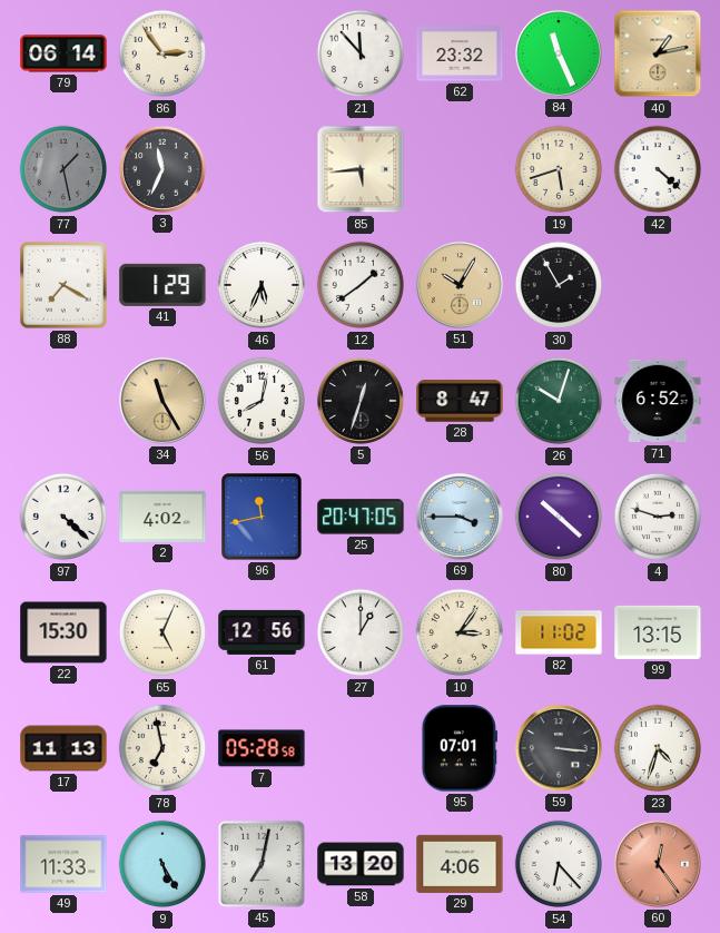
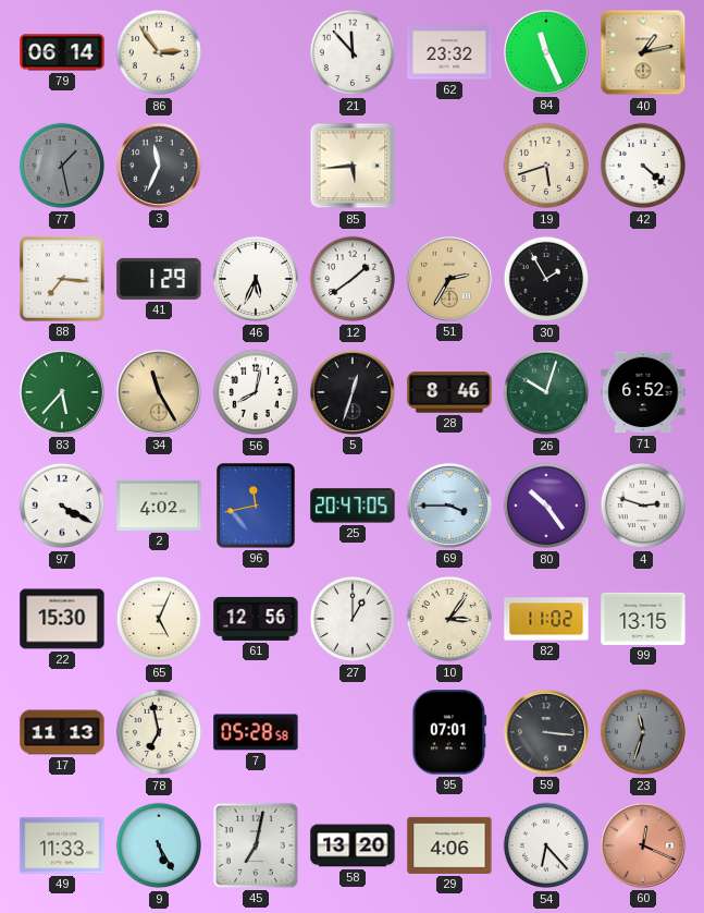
88: 7:20 -> 7:16 (63, 280)
51: 10:05 -> 2:35 (449, 279)
83: none -> 5:37 (62, 392)
28: 8:47 -> 8:46 (449, 392)
97: 4:22 -> 4:20 (62, 506)
80: 10:22 -> 10:24 (546, 506)
23: 4:33 -> 11:33 (643, 732)
23 dial: white -> grey (643, 732)
60: 12:24 -> 12:19 (643, 845)
